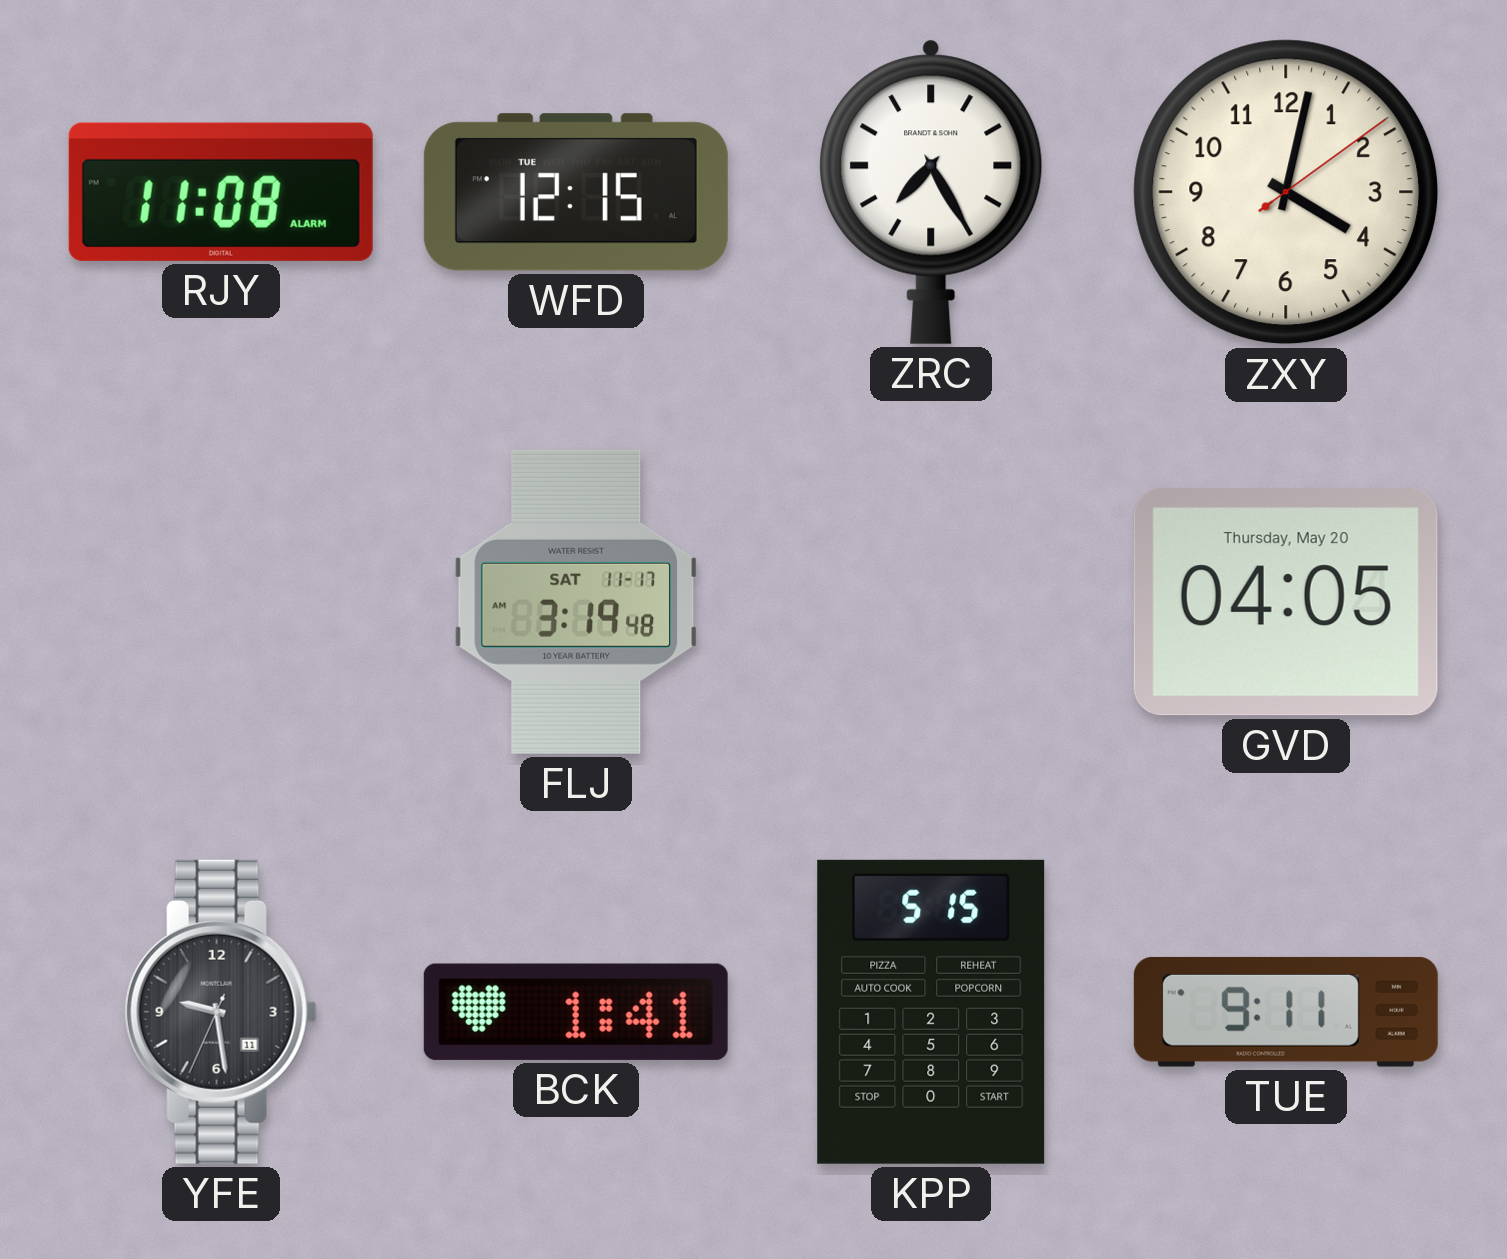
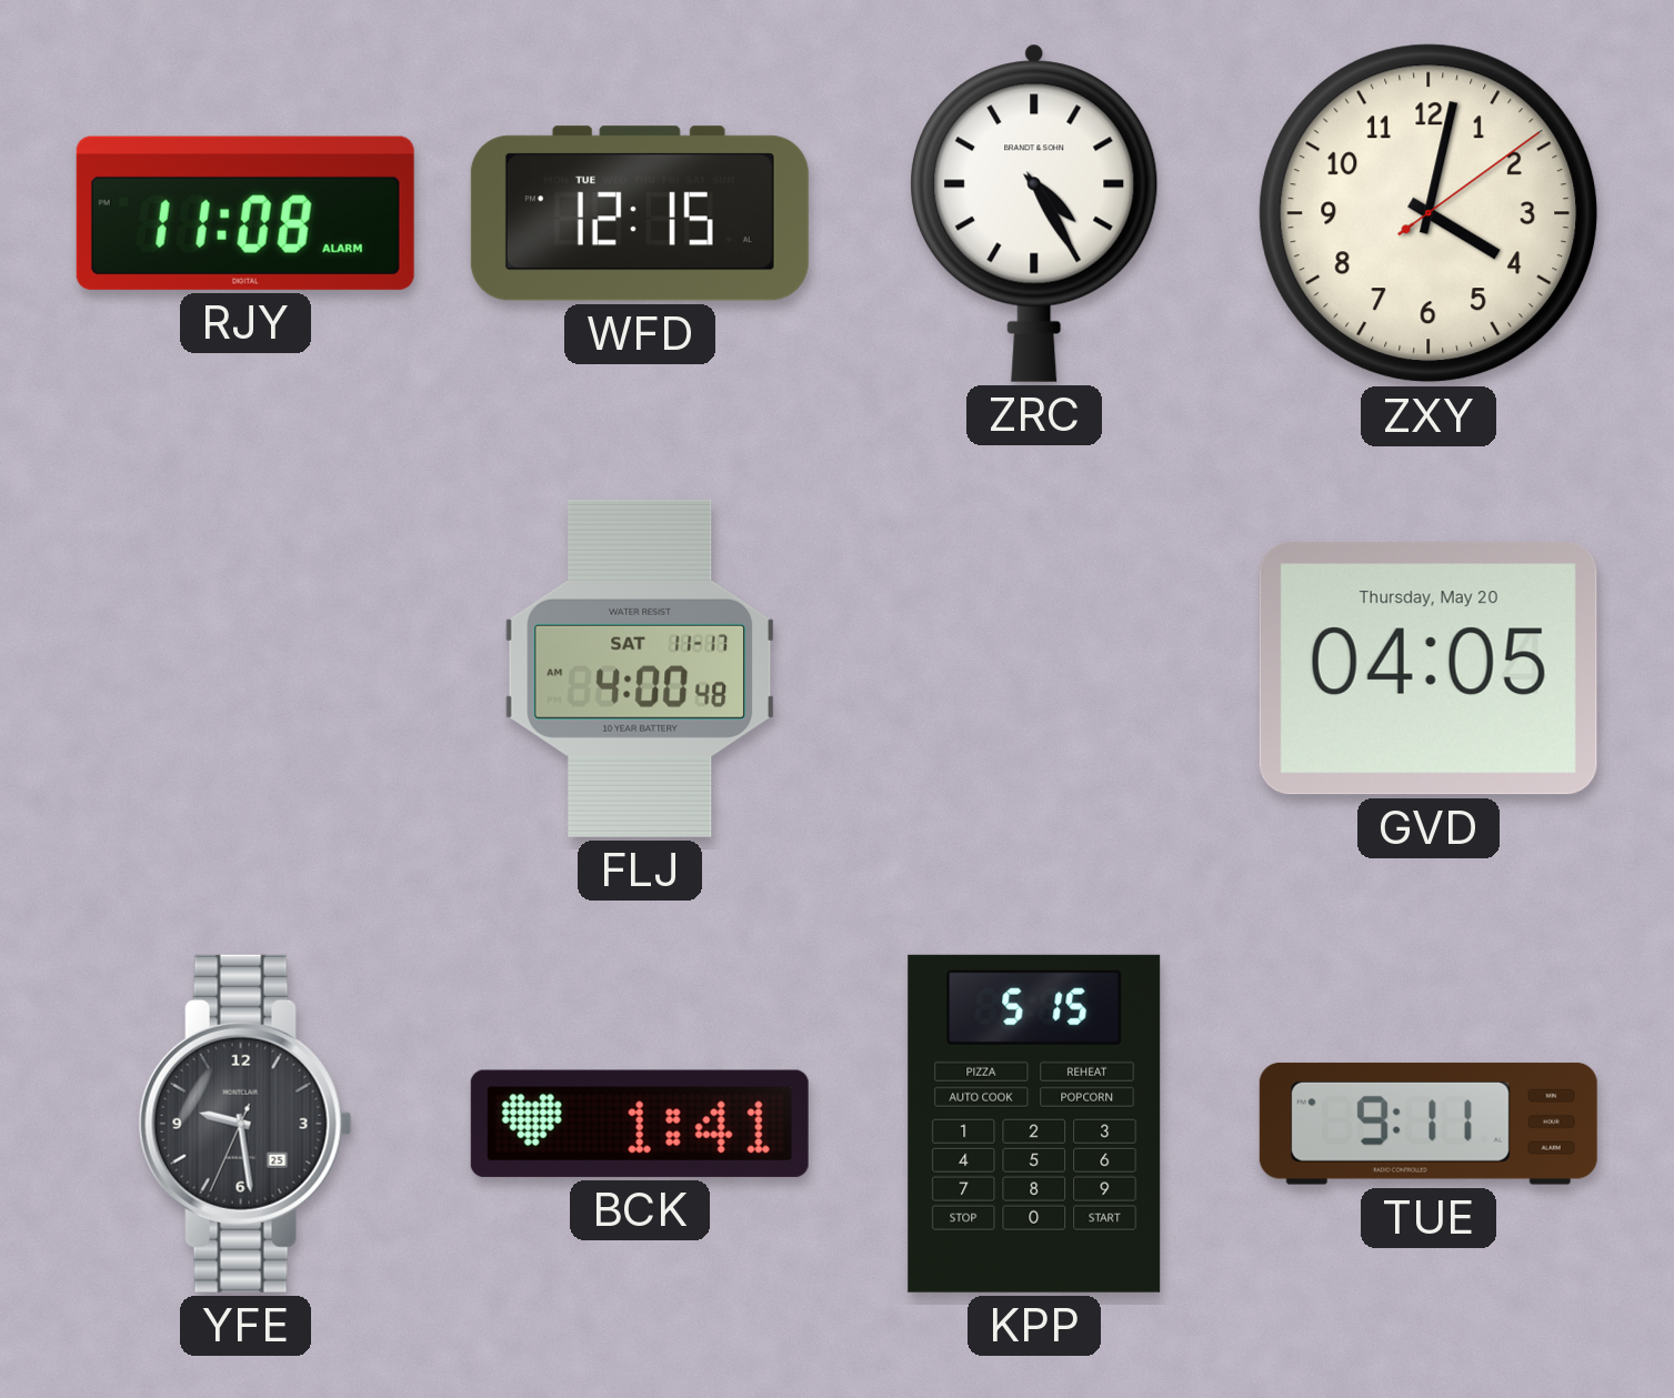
ZRC: 7:25 -> 4:25 (1034, 213)
FLJ: 3:19 -> 4:00 (640, 668)
YFE date: 11 -> 25 (245, 1124)
